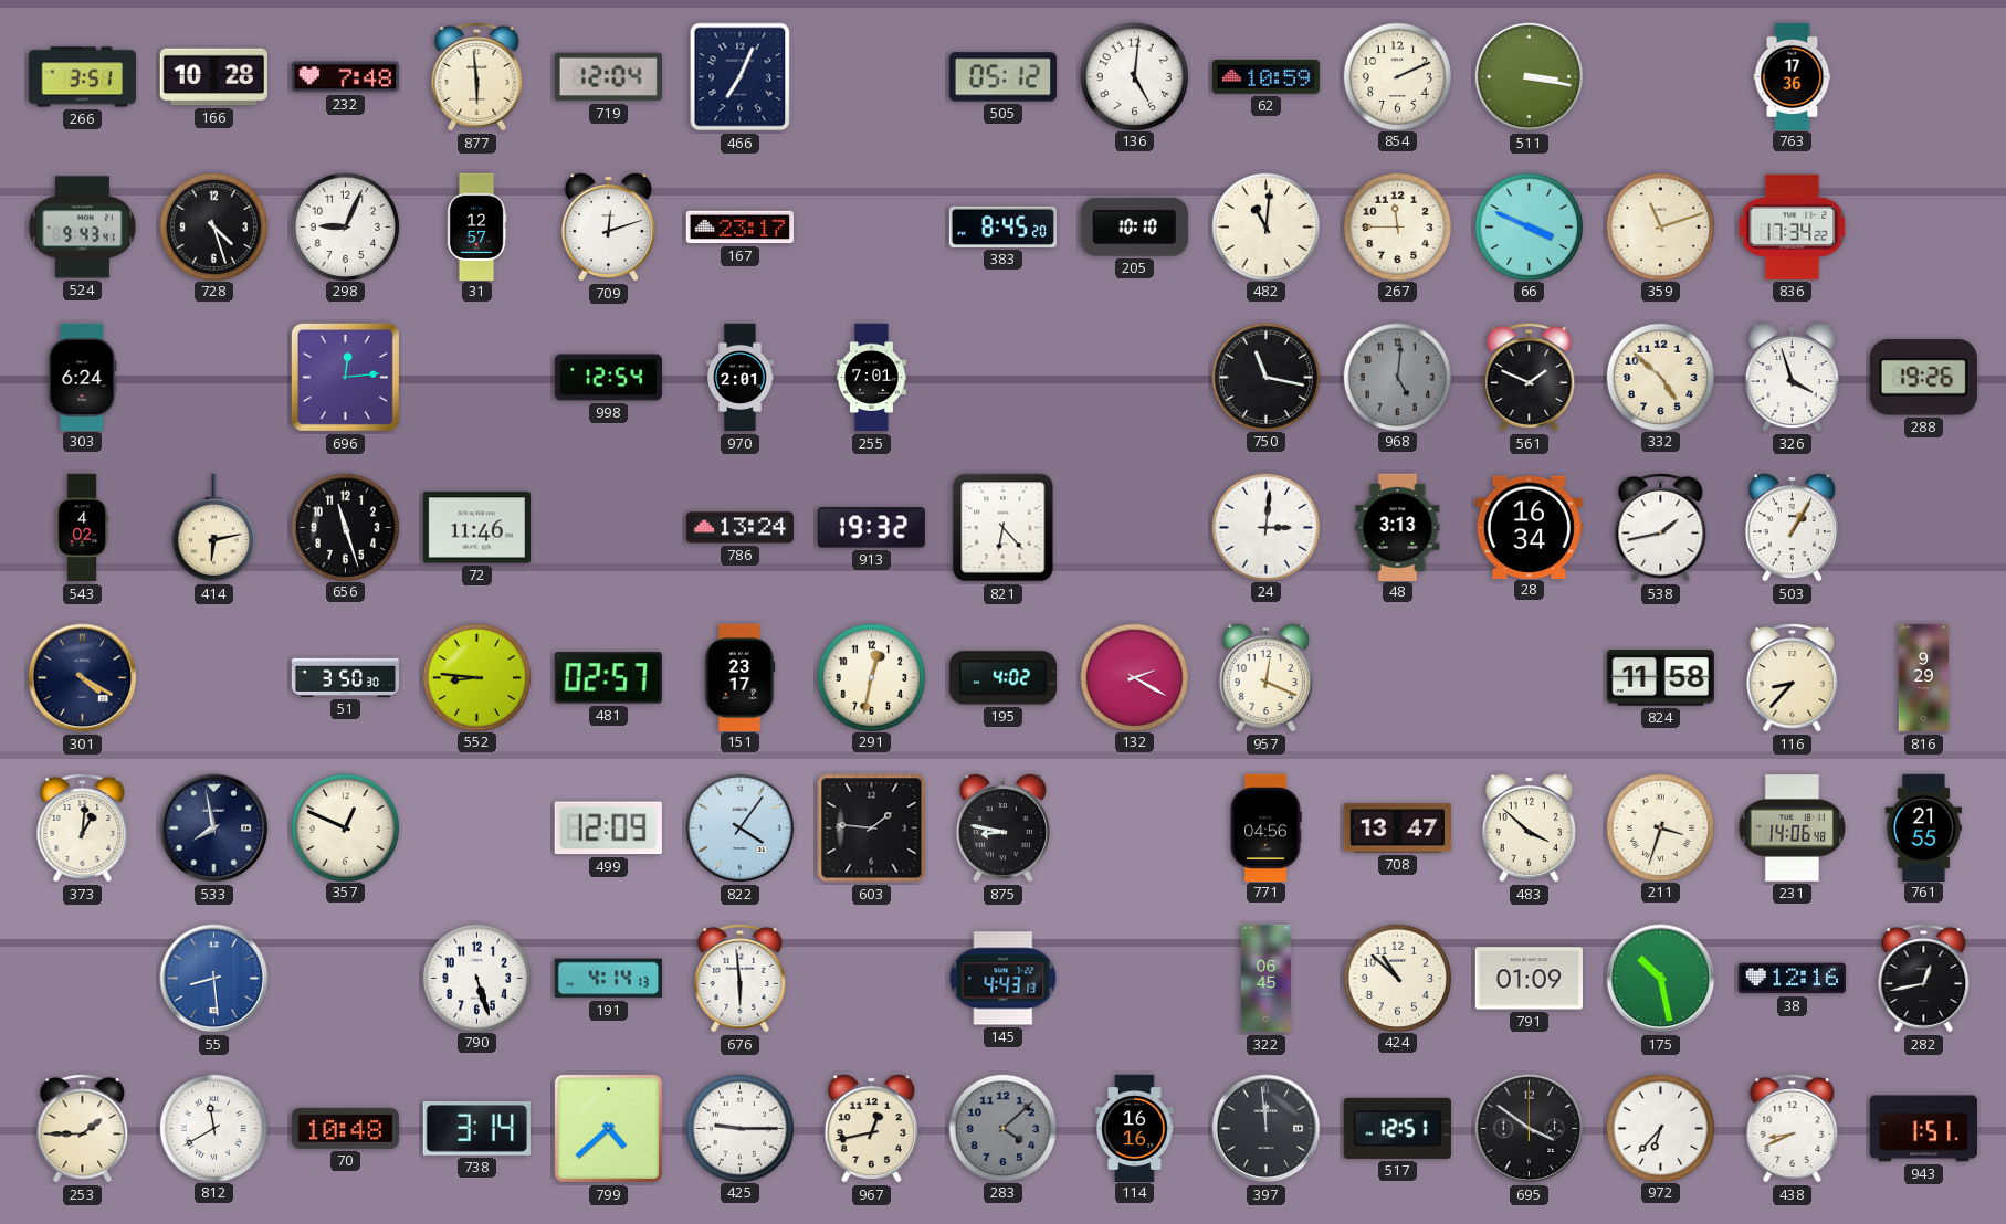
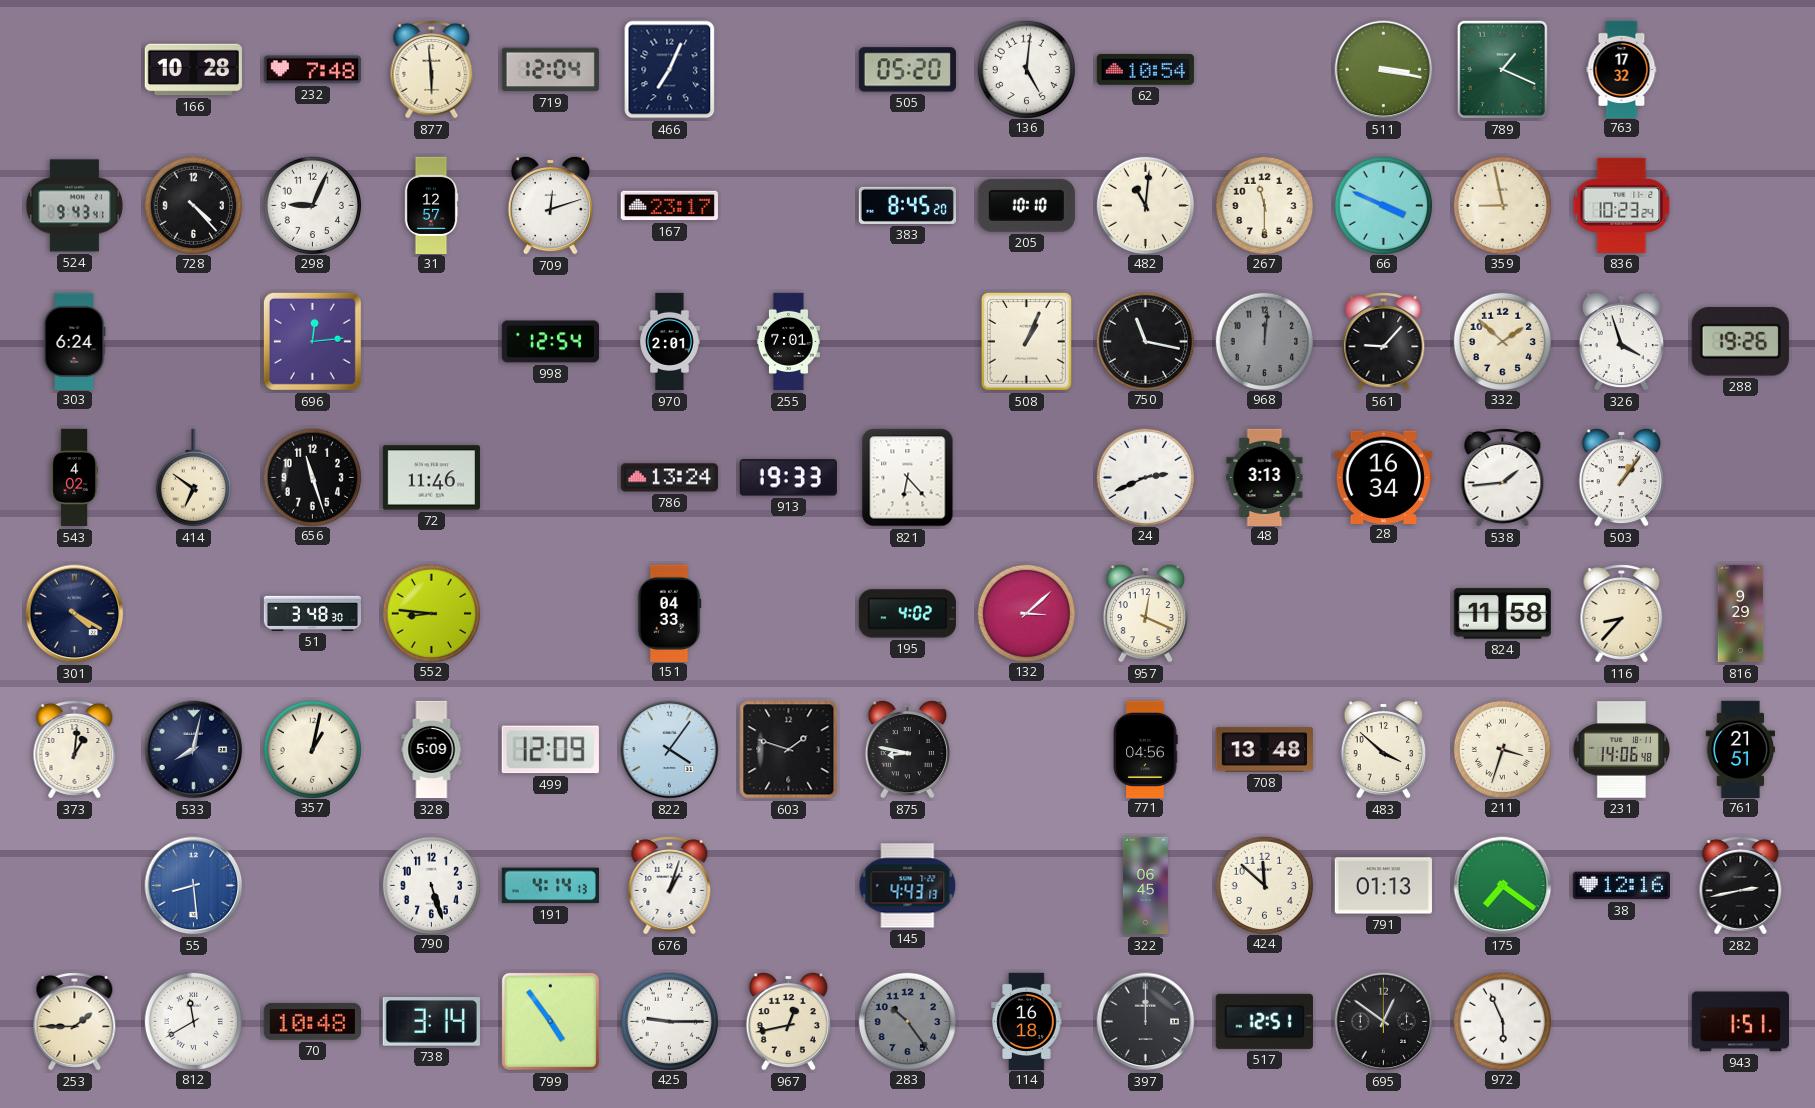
266: 3:51 -> none (82, 77)
505: 05:12 -> 05:20 (907, 70)
62: 10:59 -> 10:54 (1145, 70)
854: 2:11 -> none (1397, 76)
789: none -> 1:19 (1502, 69)
763: 17:36 -> 17:32 (1622, 69)
728: 4:27 -> 4:23 (193, 205)
267: 11:45 -> 11:30 (1264, 205)
359: 11:12 -> 8:58 (1502, 205)
836: 17:34 -> 10:23 (1622, 205)
508: none -> 1:04 (1026, 341)
968: 5:01 -> 12:01 (1264, 341)
561: 1:49 -> 9:07 (1384, 342)
332: 4:52 -> 1:52 (1502, 341)
414: 6:13 -> 6:51 (193, 478)
913: 19:32 -> 19:33 (788, 478)
24: 3:01 -> 2:41 (1145, 477)
538: 1:43 -> 1:44 (1503, 478)
503: 1:05 -> 1:06 (1621, 477)
51: 3:50 -> 3:48 (312, 613)
481: 02:57 -> none (608, 678)
151: 23:17 -> 04:33 (669, 613)
291: 12:32 -> none (871, 677)
132: 2:20 -> 3:08 (1026, 613)
533: 7:58 -> 8:02 (194, 750)
357: 12:49 -> 1:02 (312, 749)
328: none -> 5:09 (432, 750)
603: 1:46 -> 1:48 (789, 750)
708: 13:47 -> 13:48 (1264, 750)
761: 21:55 -> 21:51 (1741, 749)
676: 5:59 -> 1:03 (670, 886)
424: 10:52 -> 11:52 (1264, 885)
791: 01:09 -> 01:13 (1383, 886)
175: 10:28 -> 7:21 (1503, 886)
282: 12:43 -> 2:43 (1741, 886)
799: 4:38 -> 4:54 (550, 1021)
283: 4:08 -> 10:24 (907, 1021)
114: 16:16 -> 16:18 (1027, 1021)
397: 11:59 -> 12:00 (1146, 1022)
695: 3:51 -> 12:51 (1384, 1022)
972: 6:37 -> 5:56 (1502, 1021)
438: 8:41 -> none (1793, 1129)
